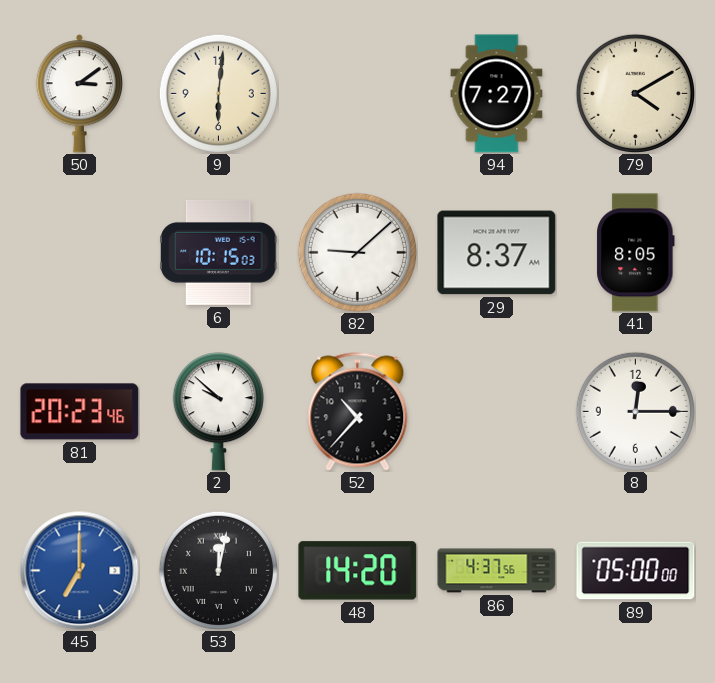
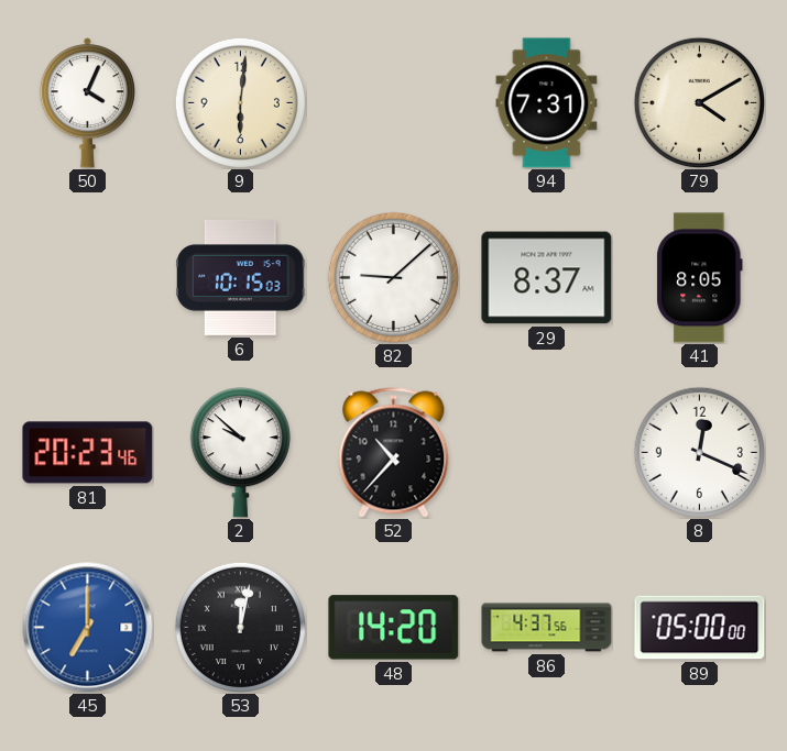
50: 3:09 -> 4:04 (87, 103)
94: 7:27 -> 7:31 (547, 103)
8: 12:15 -> 12:19 (699, 452)
